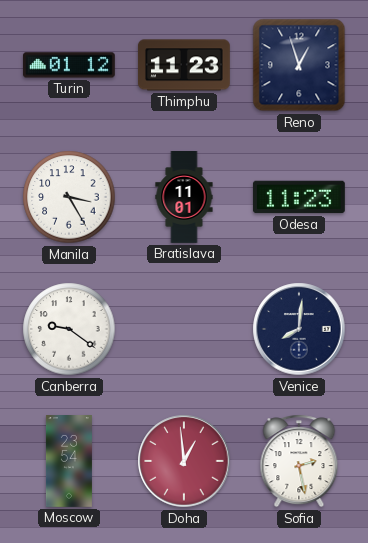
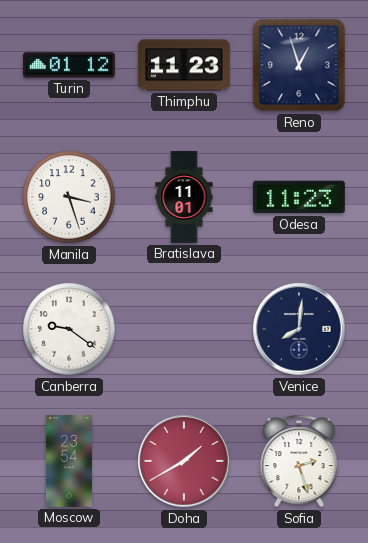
Manila: 3:25 -> 3:27 (69, 197)
Doha: 12:59 -> 1:40 (184, 461)
Sofia: 2:28 -> 2:27 (299, 461)
